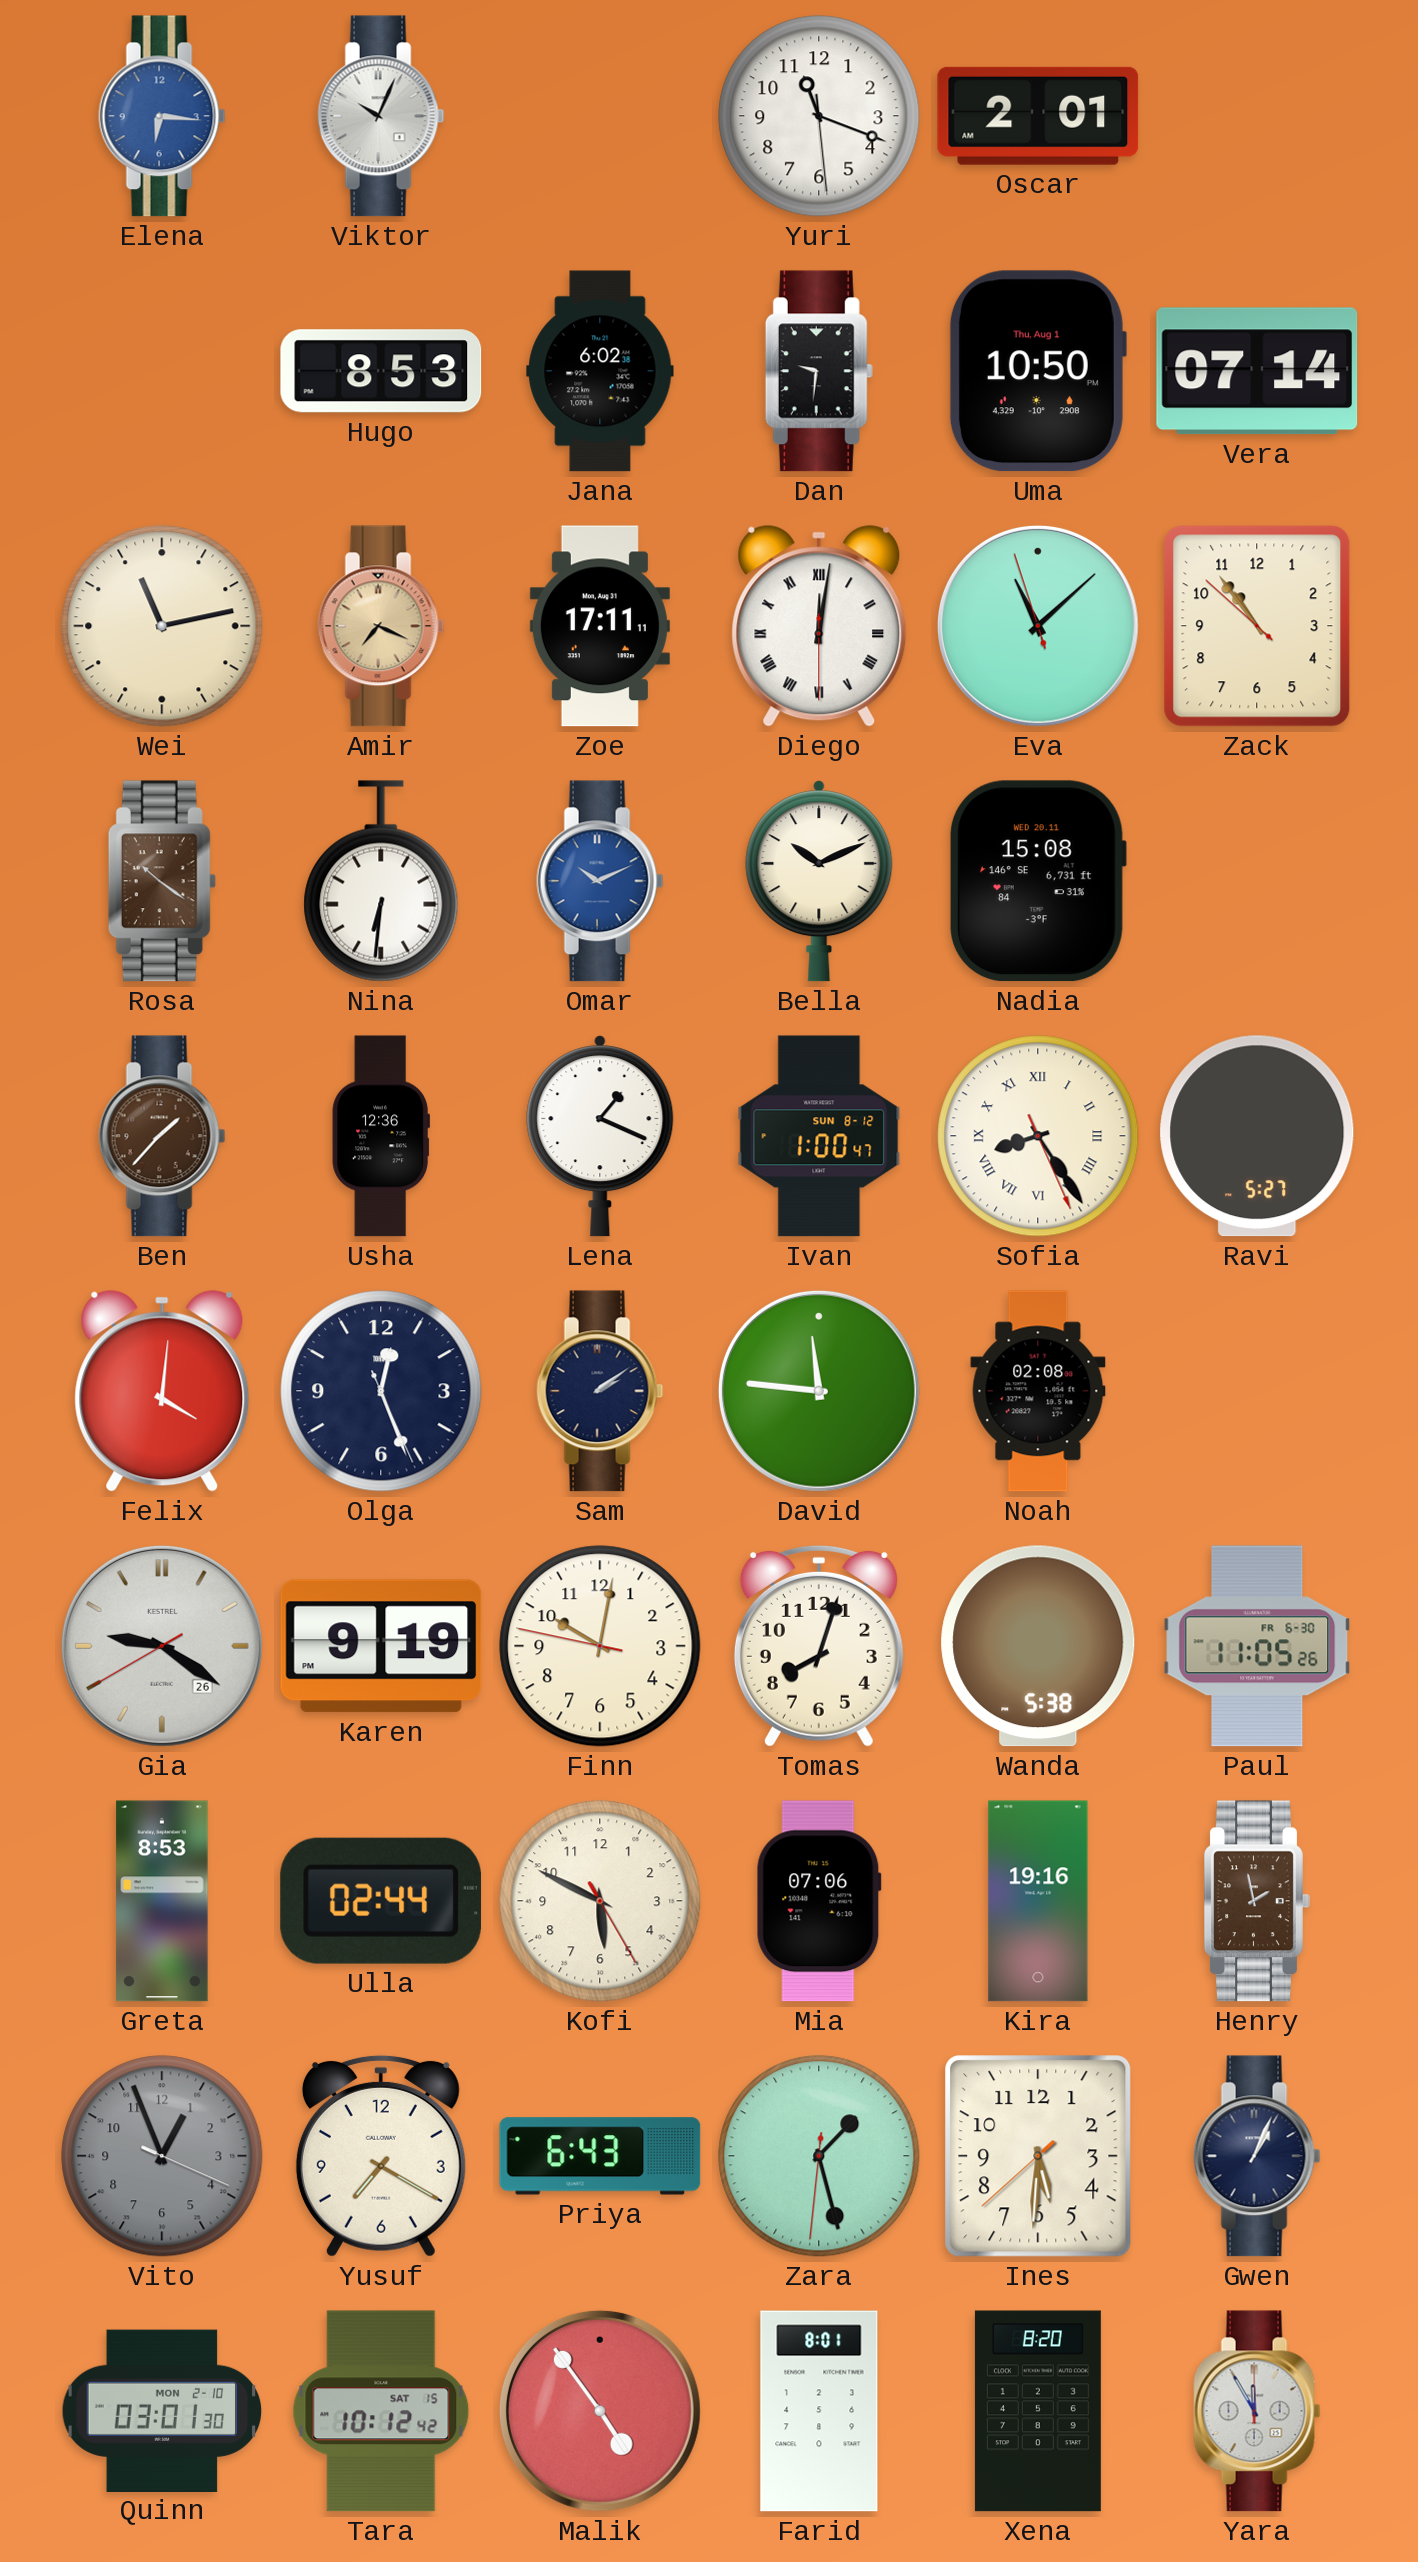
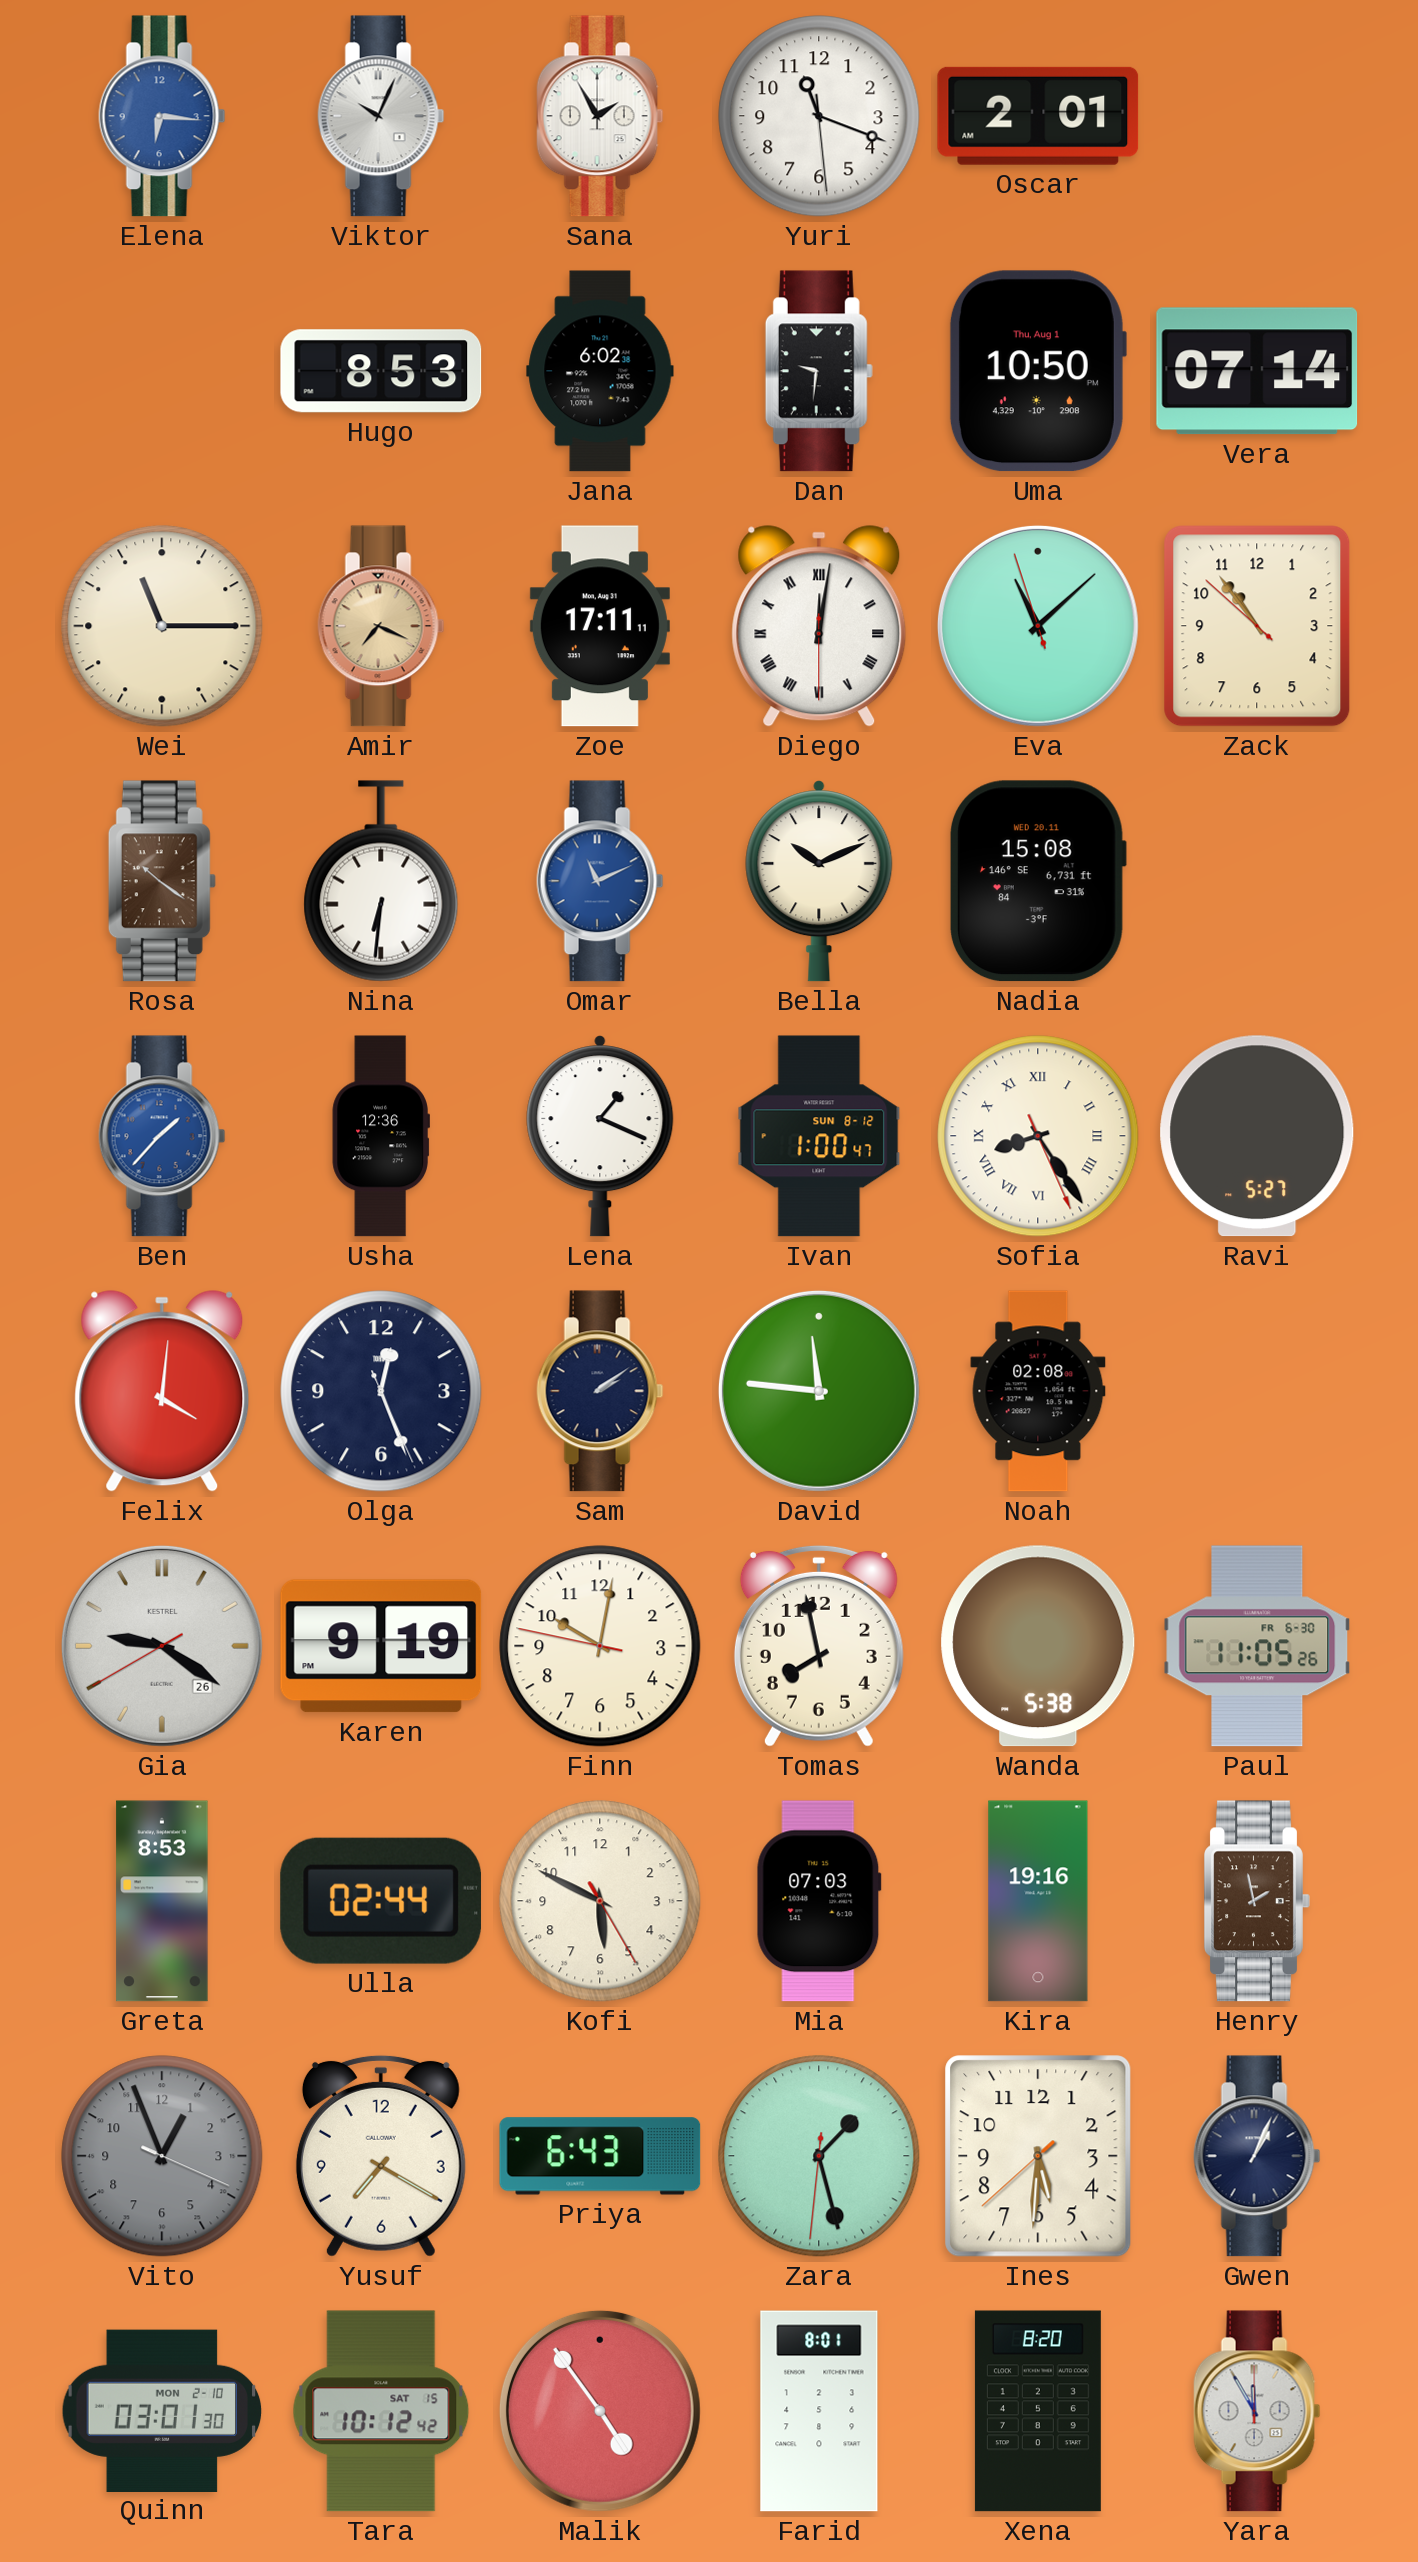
Sana: none -> 1:55 (600, 116)
Wei: 11:13 -> 11:15 (162, 626)
Omar: 10:11 -> 11:11 (600, 881)
Ben dial: brown -> blue (162, 1136)
Tomas: 8:03 -> 7:58 (819, 1646)
Mia: 07:06 -> 07:03 (819, 1901)
